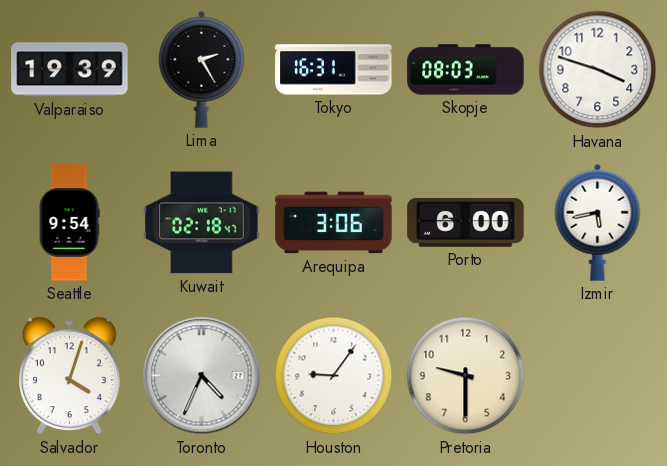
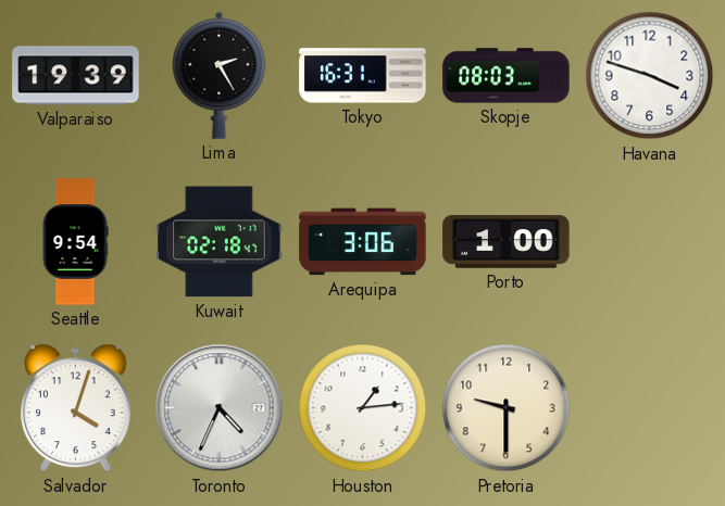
Porto: 6:00 -> 1:00 (507, 242)
Izmir: 5:43 -> none (598, 222)
Houston: 9:06 -> 1:14 (363, 408)
